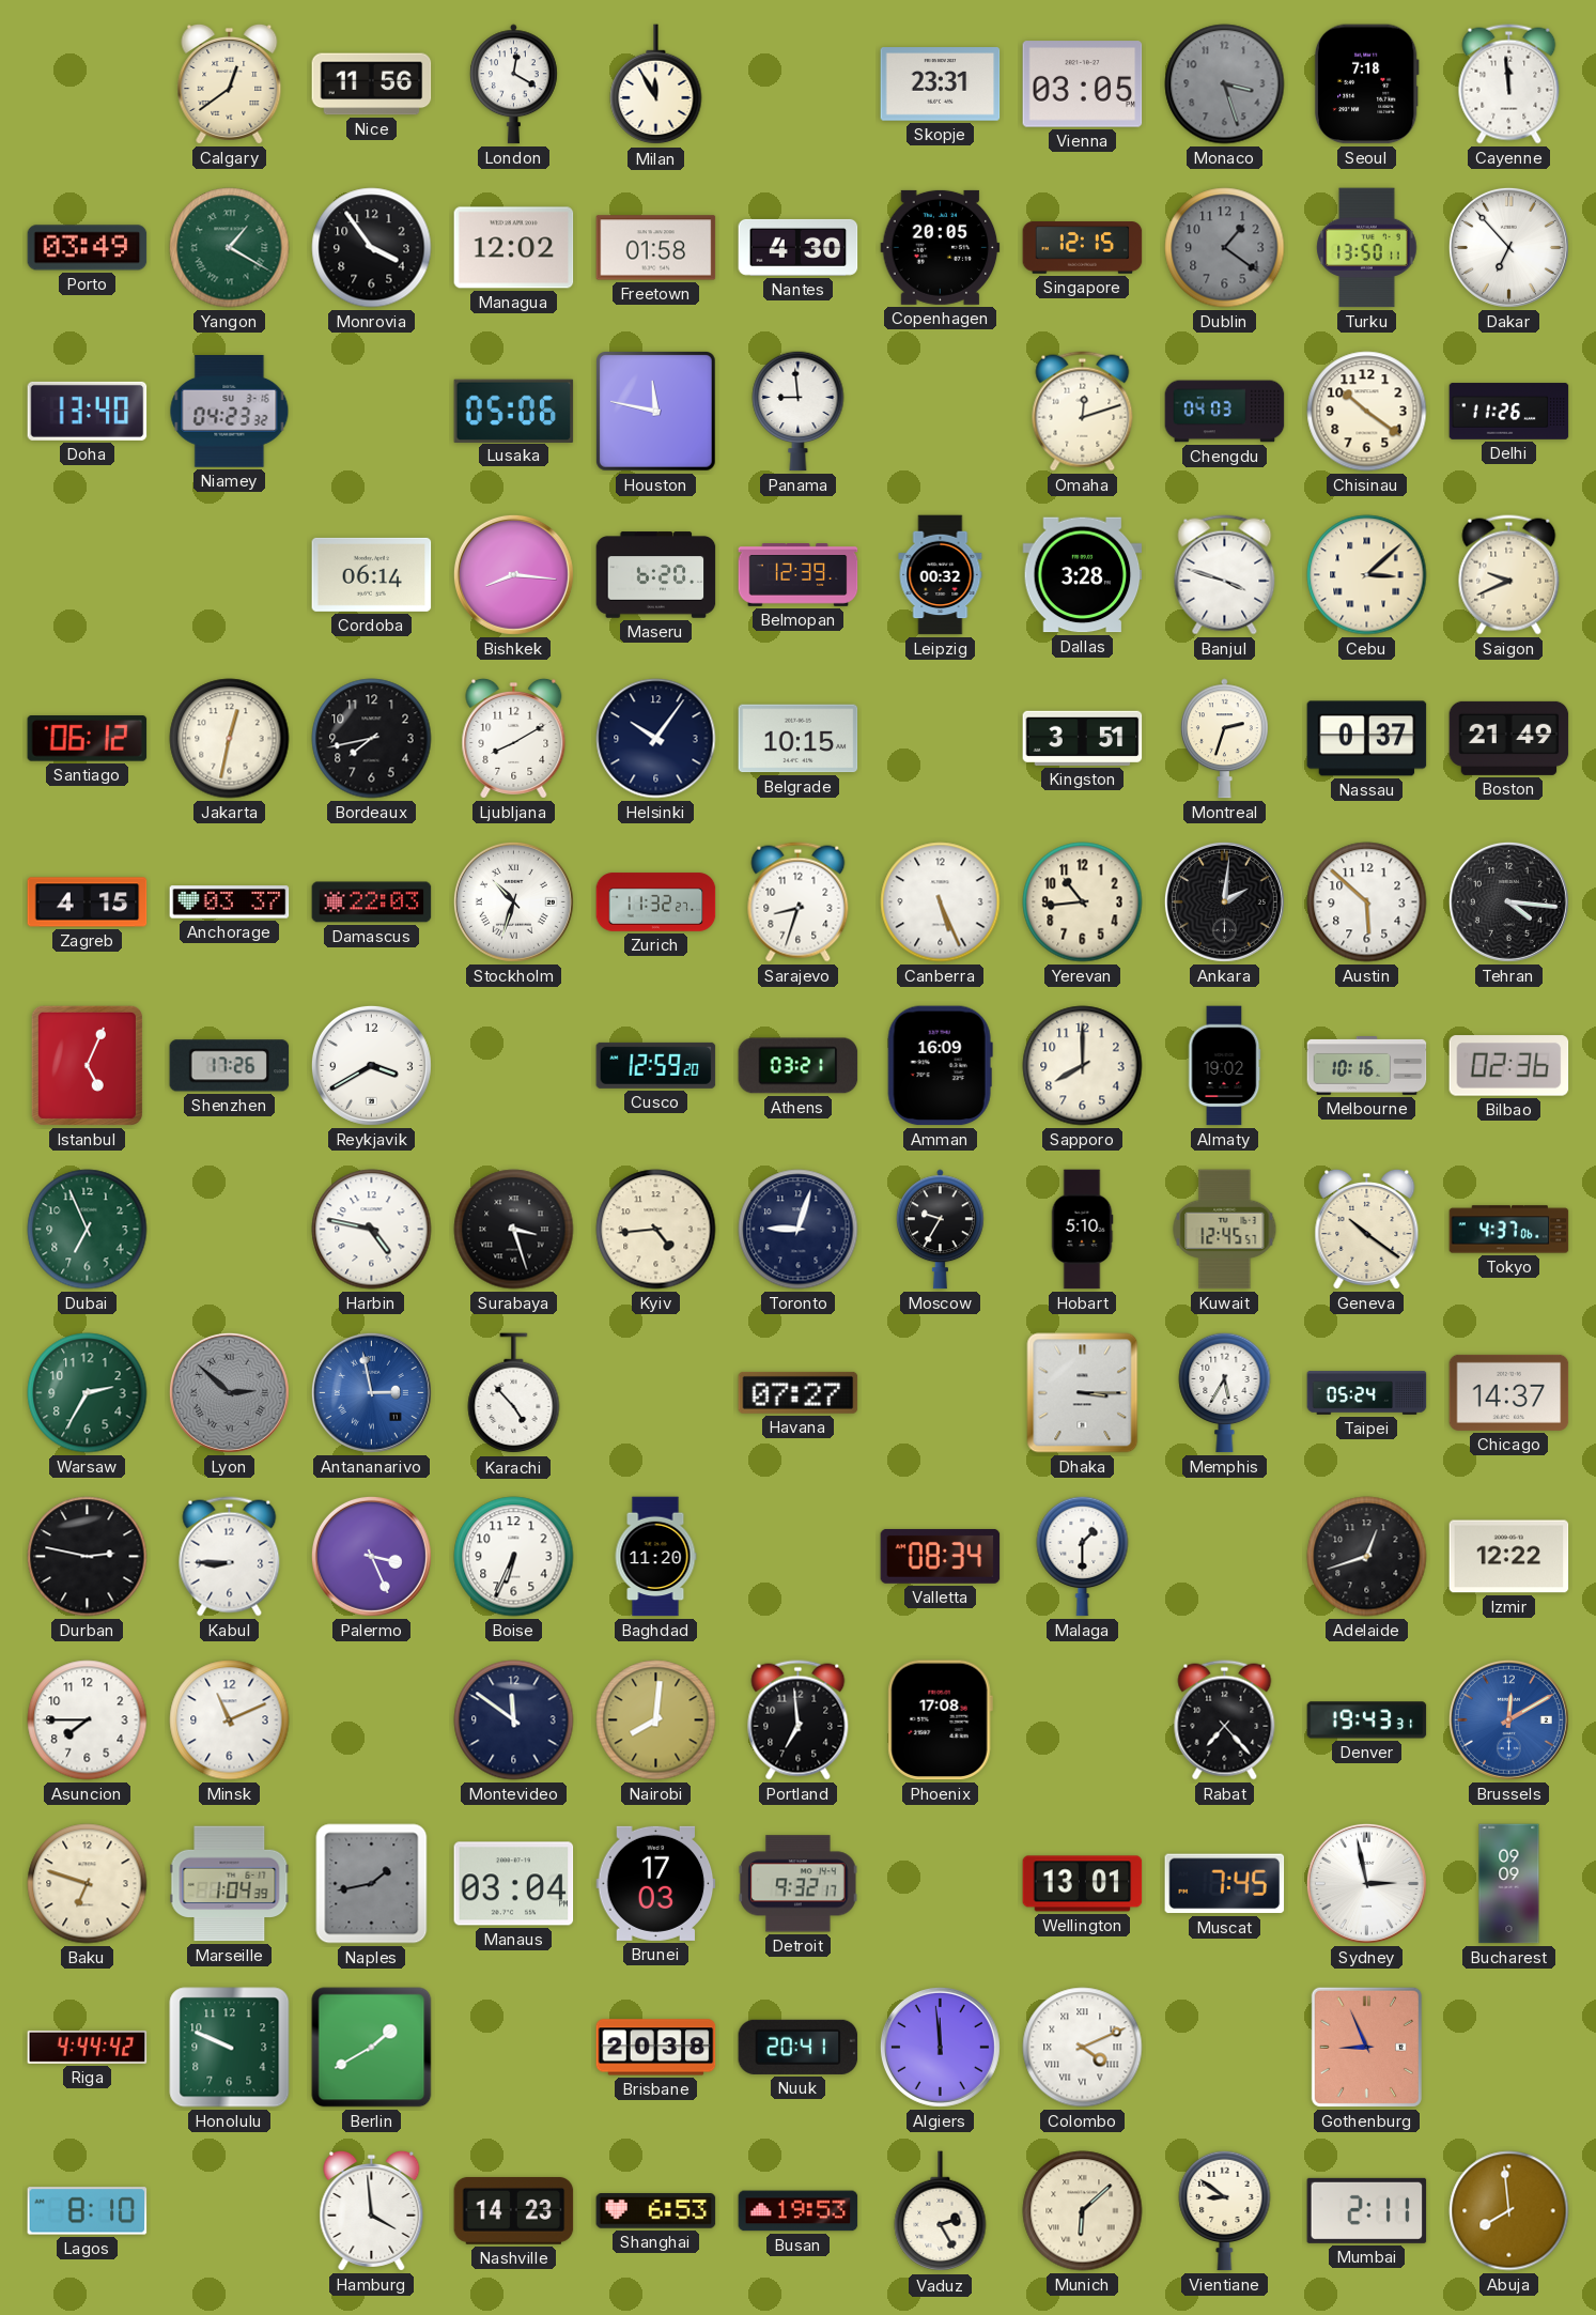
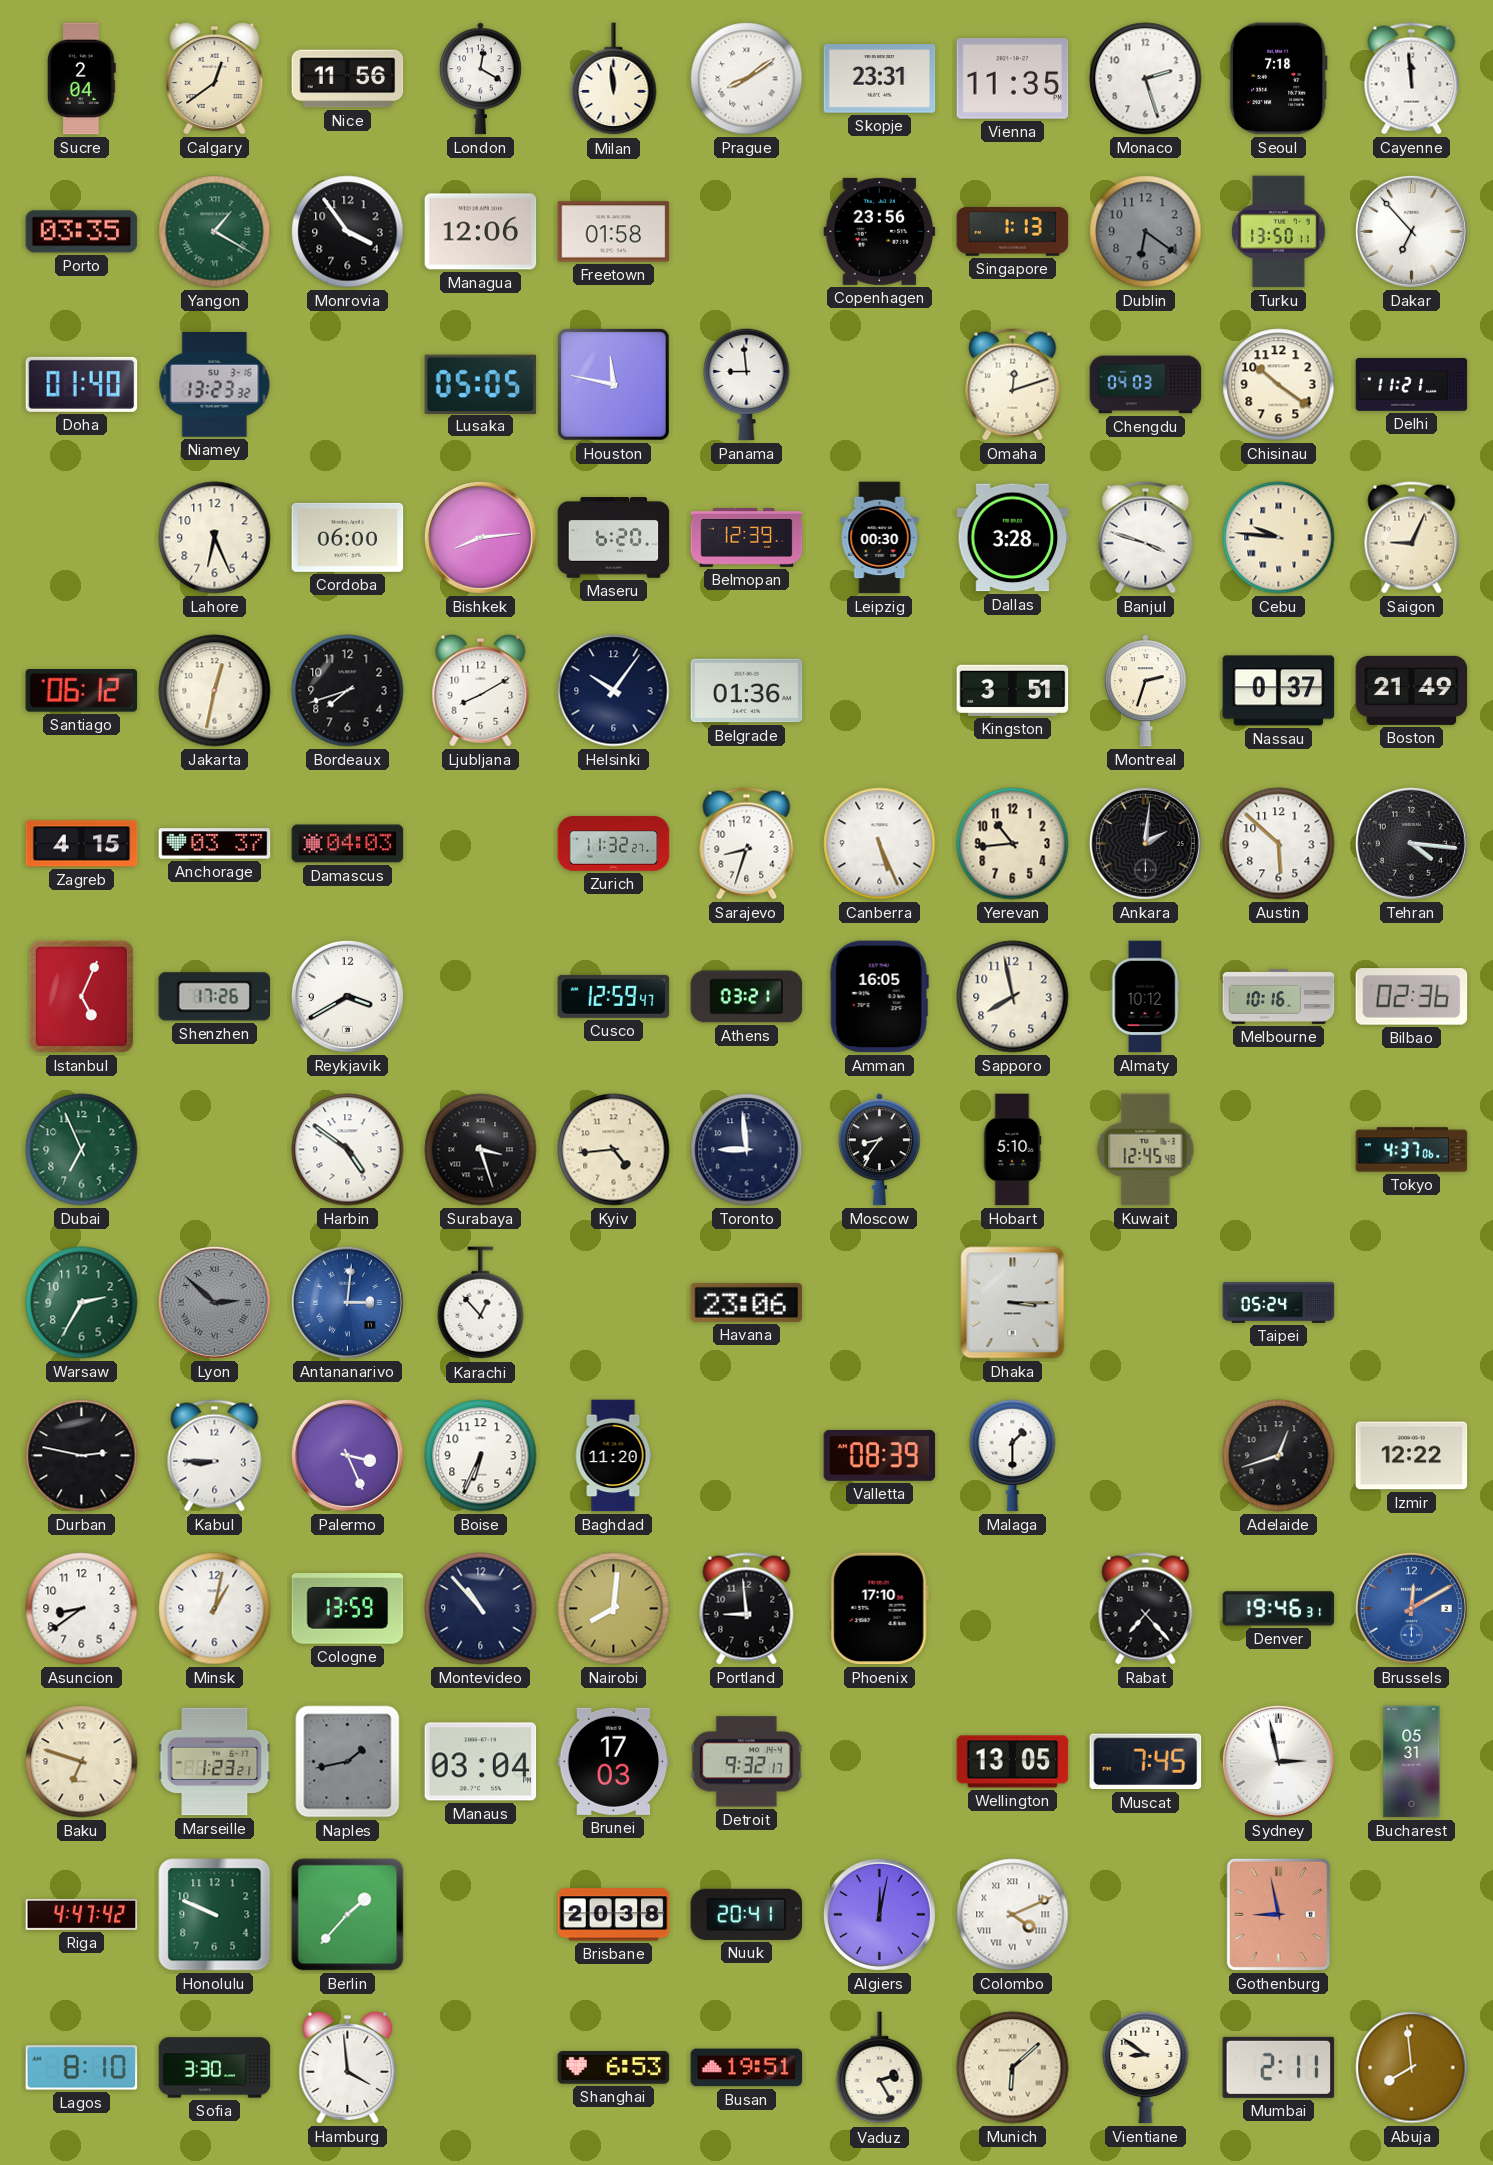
Sucre: none -> 2:04 (82, 79)
Milan: 11:55 -> 11:59 (614, 79)
Prague: none -> 8:09 (747, 79)
Vienna: 03:05 -> 11:35 (1013, 79)
Monaco: 3:27 -> 2:27 (1146, 79)
Monaco dial: grey -> white (1146, 79)
Porto: 03:49 -> 03:35 (82, 232)
Managua: 12:02 -> 12:06 (481, 232)
Nantes: 4:30 -> none (799, 247)
Copenhagen: 20:05 -> 23:56 (880, 231)
Singapore: 12:15 -> 1:13 (1013, 232)
Dublin: 1:21 -> 6:21 (1146, 232)
Doha: 13:40 -> 01:40 (82, 384)
Niamey: 04:23 -> 13:23 (215, 385)
Lusaka: 05:06 -> 05:05 (481, 384)
Delhi: 11:26 -> 11:21 (1412, 385)
Lahore: none -> 6:26 (215, 538)
Cordoba: 06:14 -> 06:00 (348, 537)
Bishkek: 8:16 -> 8:14 (480, 537)
Leipzig: 00:32 -> 00:30 (880, 538)
Cebu: 3:08 -> 9:46 (1279, 538)
Saigon: 9:41 -> 9:04 (1412, 538)
Bordeaux: 7:43 -> 7:42 (348, 691)
Belgrade: 10:15 -> 01:36 (747, 691)
Damascus: 22:03 -> 04:03 (348, 844)
Stockholm: 10:33 -> none (513, 901)
Cusco: 12:59:20 -> 12:59:47 (614, 996)
Amman: 16:09 -> 16:05 (879, 997)
Sapporo: 8:00 -> 7:58 (1013, 997)
Almaty: 19:02 -> 10:12 (1145, 997)
Harbin: 4:47 -> 4:51 (348, 1150)
Toronto: 9:03 -> 8:59 (747, 1150)
Moscow: 9:35 -> 8:36 (879, 1150)
Kuwait: 12:45:57 -> 12:45:48 (1146, 1150)
Geneva: 10:21 -> none (1367, 1229)
Antananarivo: 2:58 -> 3:01 (347, 1302)
Karachi: 4:53 -> 12:53 (481, 1303)
Havana: 07:27 -> 23:06 (747, 1302)
Memphis: 5:35 -> none (1225, 1392)
Chicago: 14:37 -> none (1509, 1392)
Valletta: 08:34 -> 08:39 (880, 1455)
Asuncion: 7:45 -> 8:39 (82, 1609)
Minsk: 11:11 -> 1:02 (215, 1609)
Cologne: none -> 13:59 (348, 1609)
Montevideo: 11:51 -> 10:53 (481, 1609)
Portland: 6:59 -> 8:59 (747, 1609)
Phoenix: 17:08 -> 17:10 (879, 1609)
Denver: 19:43 -> 19:46 (1279, 1609)
Marseille: 1:04 -> 1:23 (215, 1762)
Wellington: 13:01 -> 13:05 (1013, 1762)
Bucharest: 09:09 -> 05:31 (1412, 1762)
Riga: 4:44 -> 4:47 (82, 1914)
Berlin: 1:40 -> 1:37 (348, 1915)
Algiers: 11:59 -> 12:02 (879, 1914)
Gothenburg: 8:56 -> 8:58 (1278, 1914)
Sofia: none -> 3:30 (215, 2068)
Nashville: 14:23 -> none (514, 2210)
Busan: 19:53 -> 19:51 (747, 2068)
